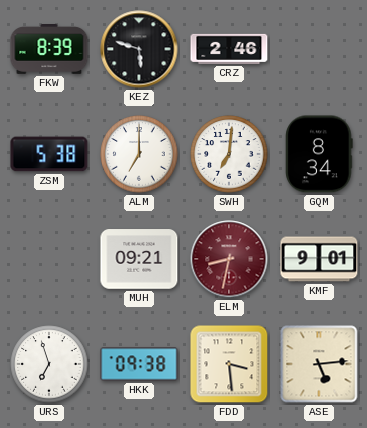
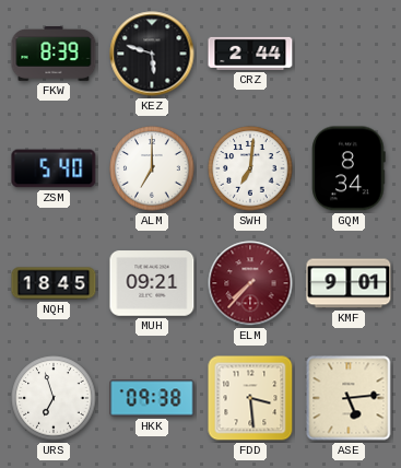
CRZ: 2:46 -> 2:44 (250, 54)
ZSM: 5:38 -> 5:40 (54, 168)
NQH: none -> 18:45 (54, 283)
ELM: 8:32 -> 7:37 (250, 283)
